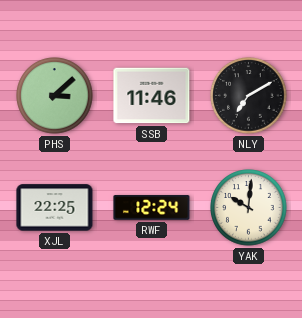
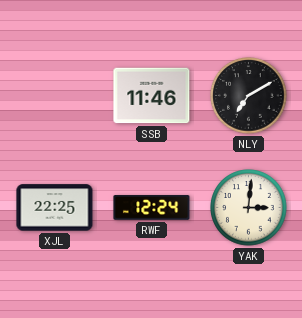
PHS: 3:08 -> none (55, 96)
YAK: 10:01 -> 3:01 (249, 208)
